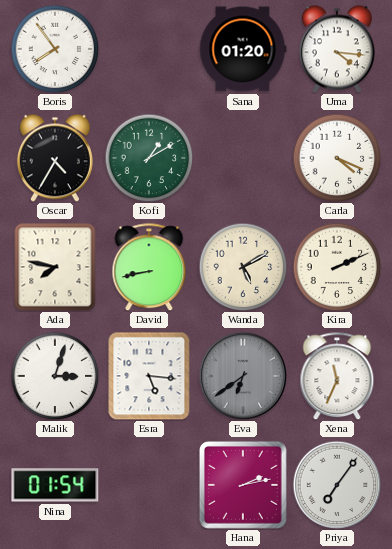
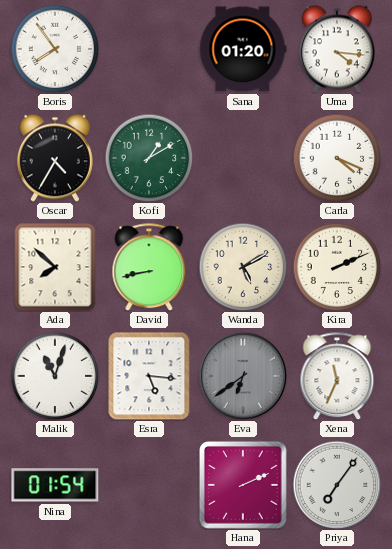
Ada: 7:47 -> 7:52 (55, 267)
Malik: 3:03 -> 11:03 (55, 376)
Hana: 2:13 -> 2:11 (243, 485)
